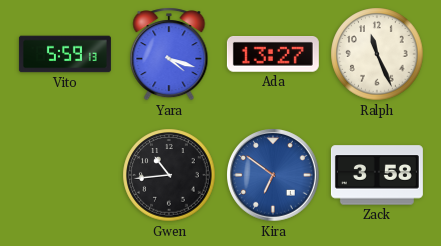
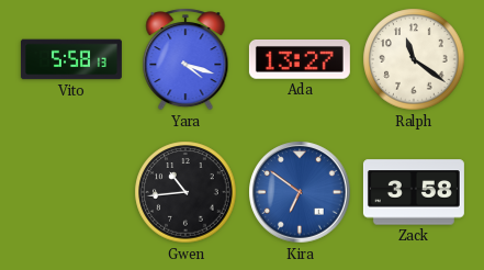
Vito: 5:59 -> 5:58 (71, 59)
Ralph: 11:26 -> 11:21 (414, 59)
